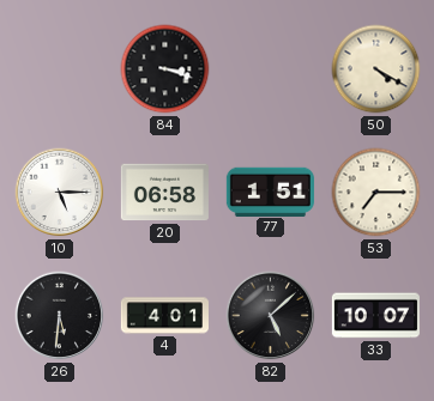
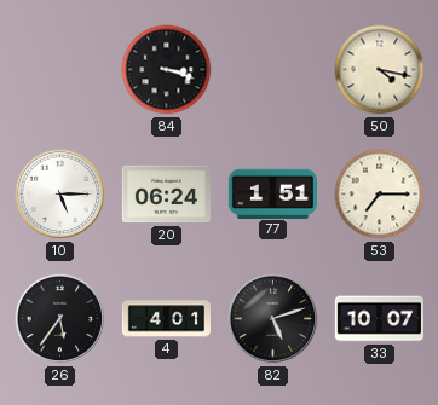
50: 4:20 -> 4:17 (380, 70)
20: 06:58 -> 06:24 (166, 195)
26: 5:31 -> 5:36 (60, 319)
82: 5:08 -> 5:12 (273, 319)
